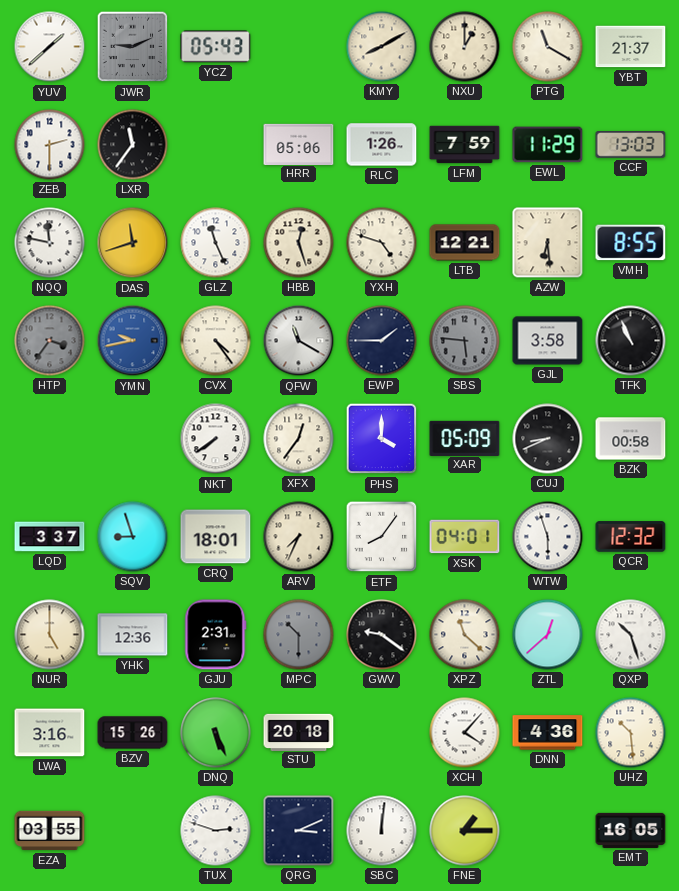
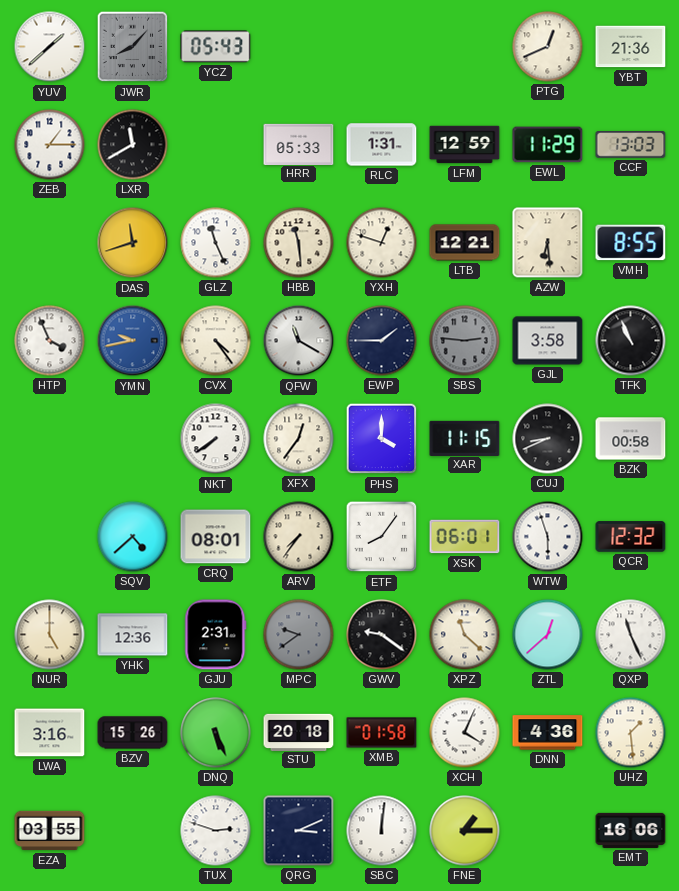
JWR: 9:11 -> 8:07 (133, 47)
KMY: 8:10 -> none (382, 47)
NXU: 1:00 -> none (465, 47)
PTG: 11:20 -> 12:41 (548, 47)
YBT: 21:37 -> 21:36 (631, 47)
ZEB: 2:30 -> 1:15 (50, 145)
LXR: 11:36 -> 11:40 (133, 145)
HRR: 05:06 -> 05:33 (299, 144)
RLC: 1:26 -> 1:31 (382, 145)
LFM: 7:59 -> 12:59 (465, 145)
NQQ: 11:47 -> none (50, 243)
HBB: 12:27 -> 11:29 (299, 243)
YXH: 4:48 -> 12:48 (382, 243)
HTP: 3:36 -> 3:56 (50, 341)
HTP dial: grey -> white (50, 341)
SBS: 5:46 -> 2:46 (465, 341)
XAR: 05:09 -> 11:15 (465, 438)
LQD: 3:37 -> none (50, 537)
SQV: 8:57 -> 4:38 (133, 537)
CRQ: 18:01 -> 08:01 (216, 537)
ARV: 7:34 -> 7:36 (299, 537)
XSK: 04:01 -> 06:01 (465, 537)
MPC: 10:30 -> 9:39 (299, 635)
QXP: 10:27 -> 11:26 (631, 635)
XMB: none -> 01:58 (382, 733)
XCH: 4:07 -> 4:04 (465, 733)
UHZ: 10:29 -> 1:29 (631, 733)
EMT: 16:05 -> 16:06 (631, 830)
